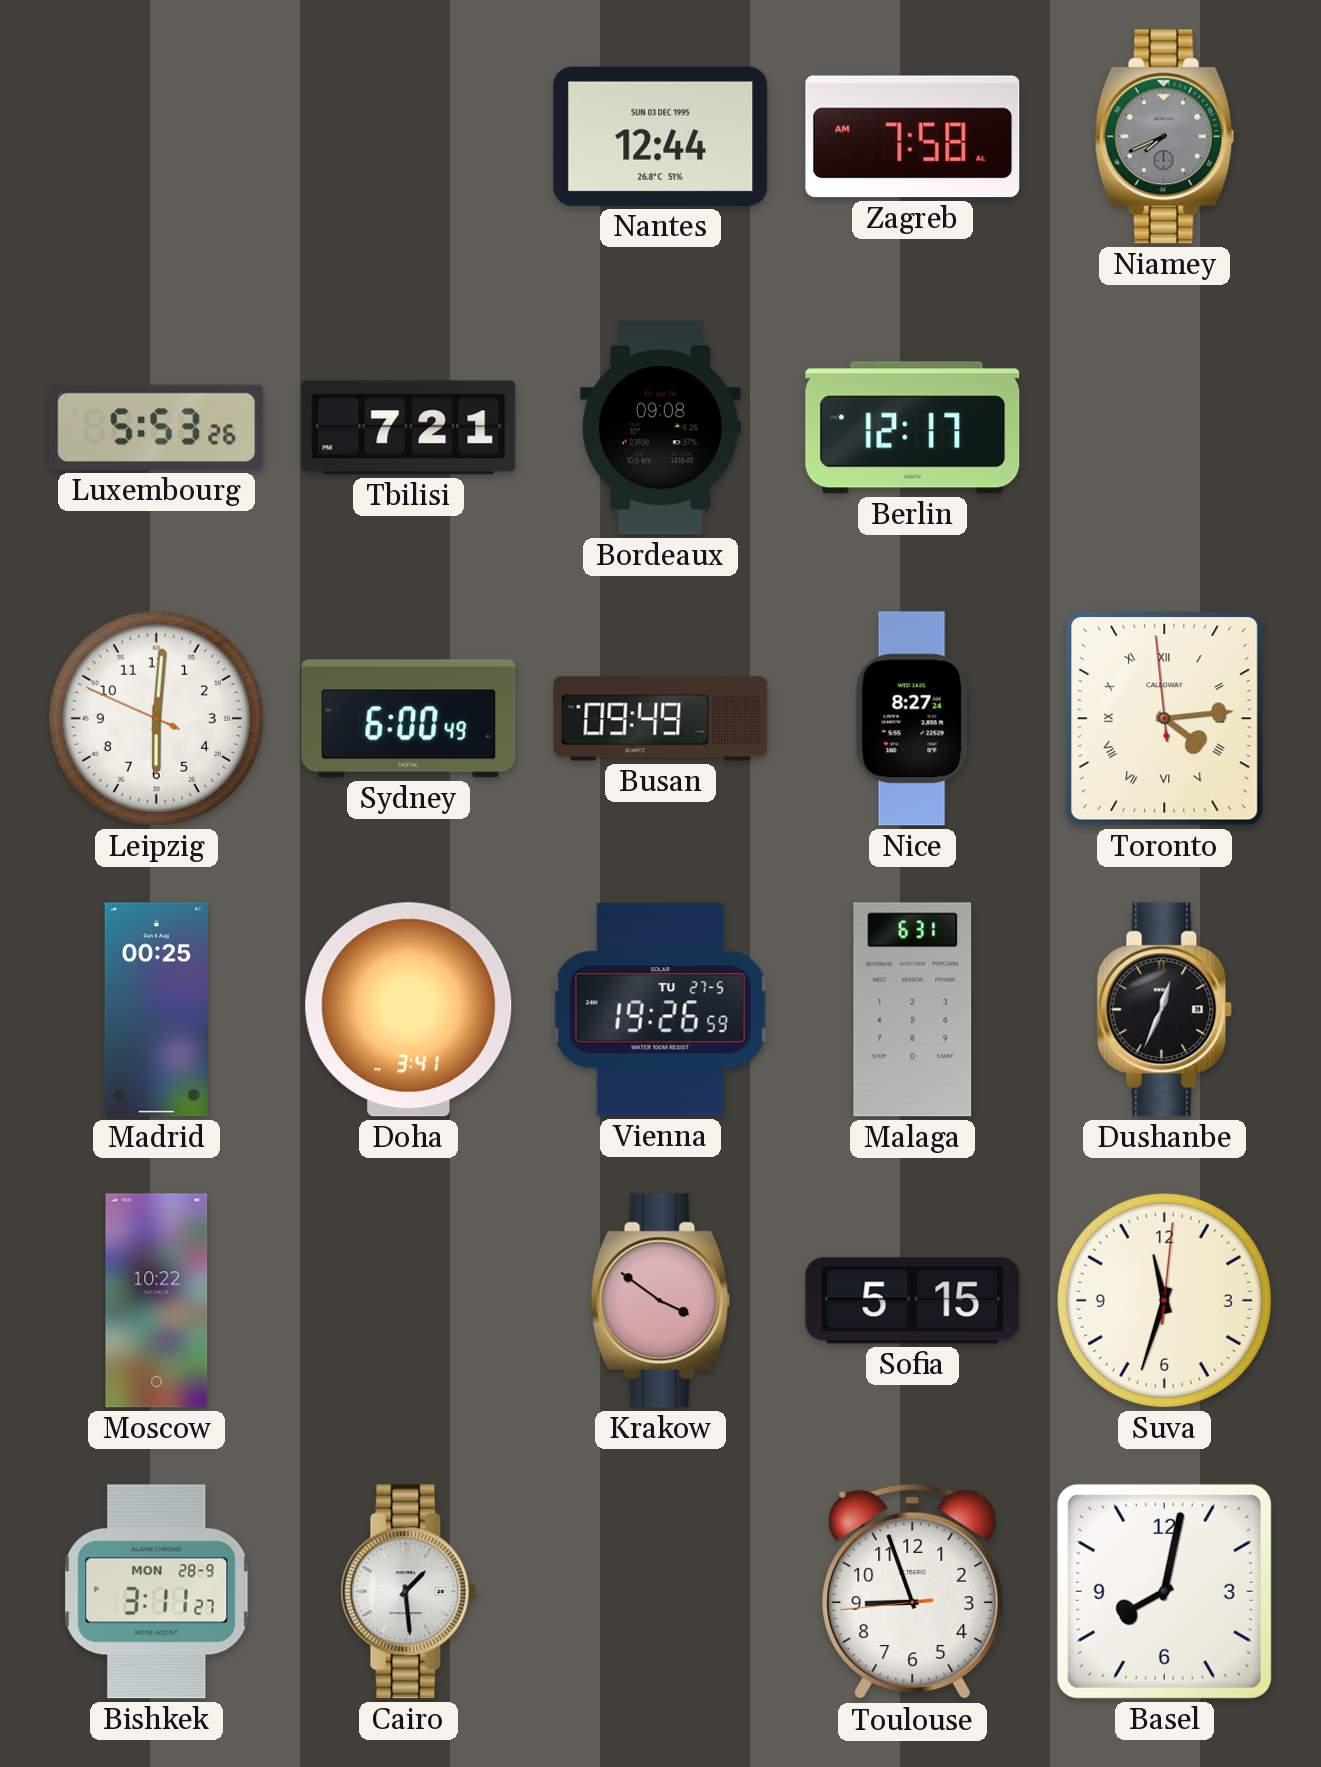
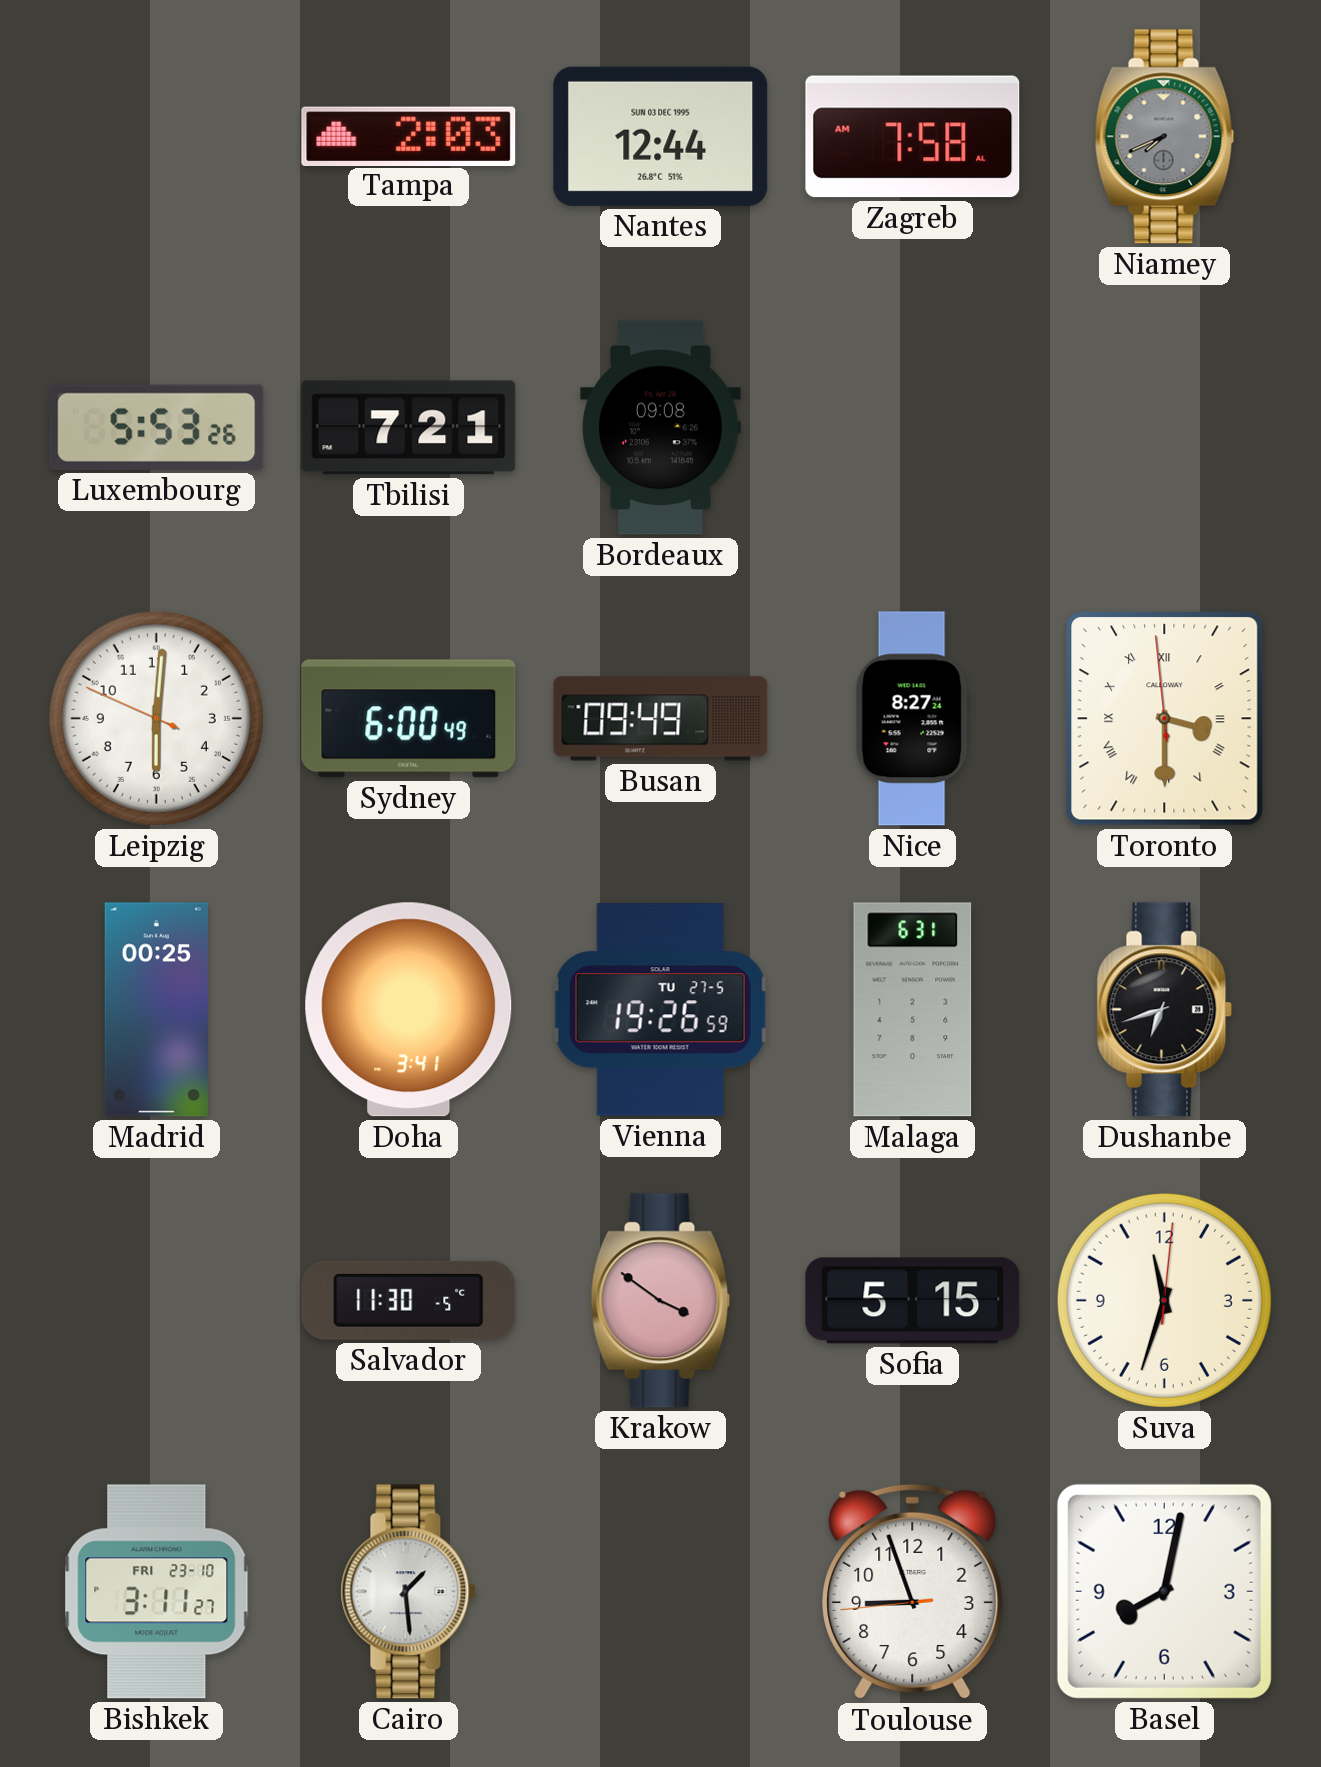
Tampa: none -> 2:03 (409, 136)
Berlin: 12:17 -> none (913, 428)
Toronto: 4:13 -> 3:29 (1165, 719)
Dushanbe: 12:34 -> 6:42 (1165, 1010)
Moscow: 10:22 -> none (157, 1301)
Salvador: none -> 11:30 (409, 1300)
Bishkek date: MON 28-9 -> FRI 23-10 (157, 1592)
